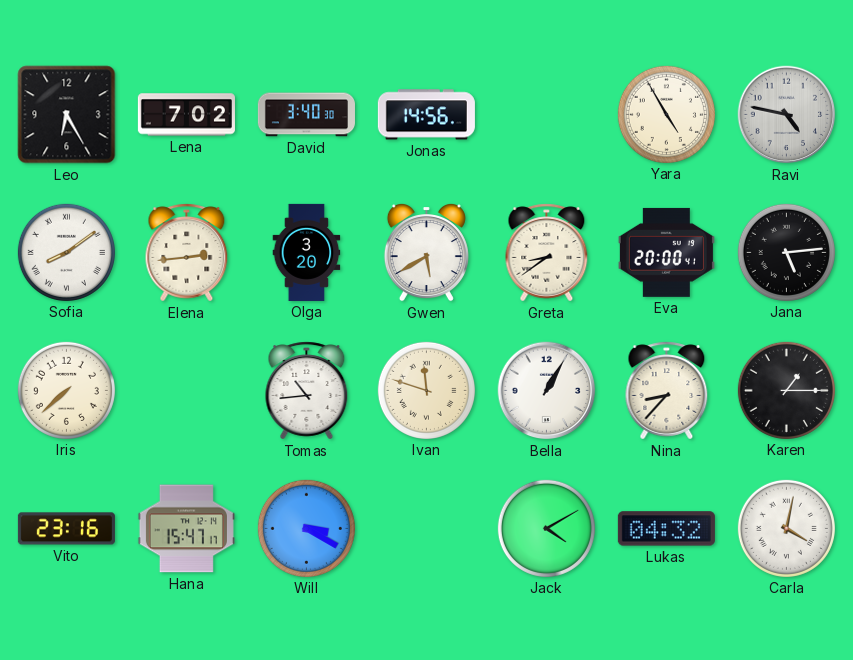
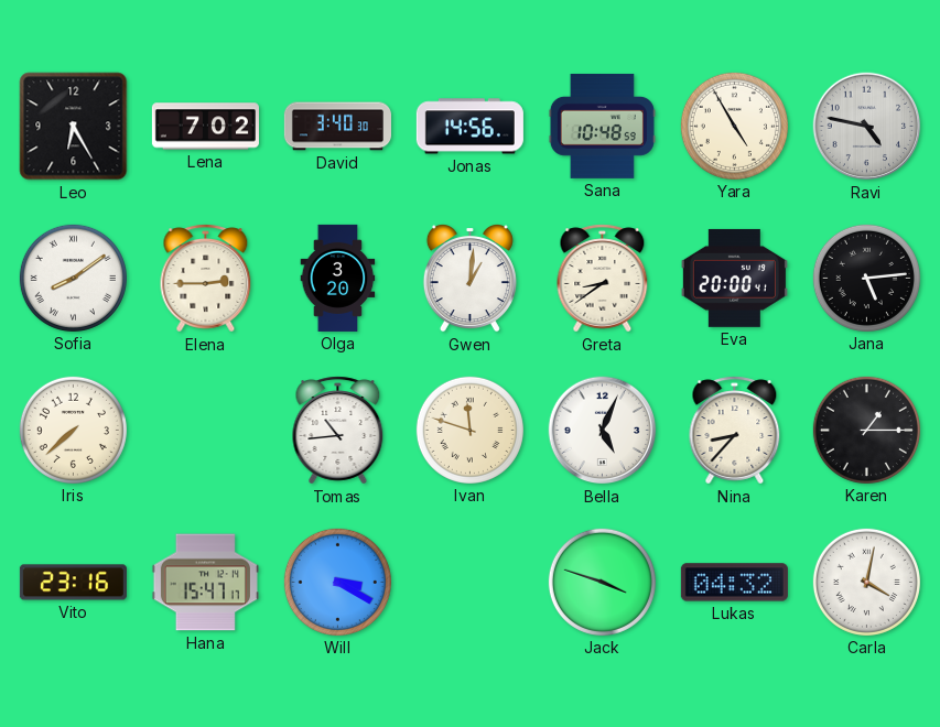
Sana: none -> 10:48 (602, 126)
Elena: 2:44 -> 2:45 (206, 279)
Gwen: 5:40 -> 1:01 (469, 278)
Bella: 1:05 -> 5:04 (603, 431)
Jack: 4:10 -> 3:48 (602, 582)
